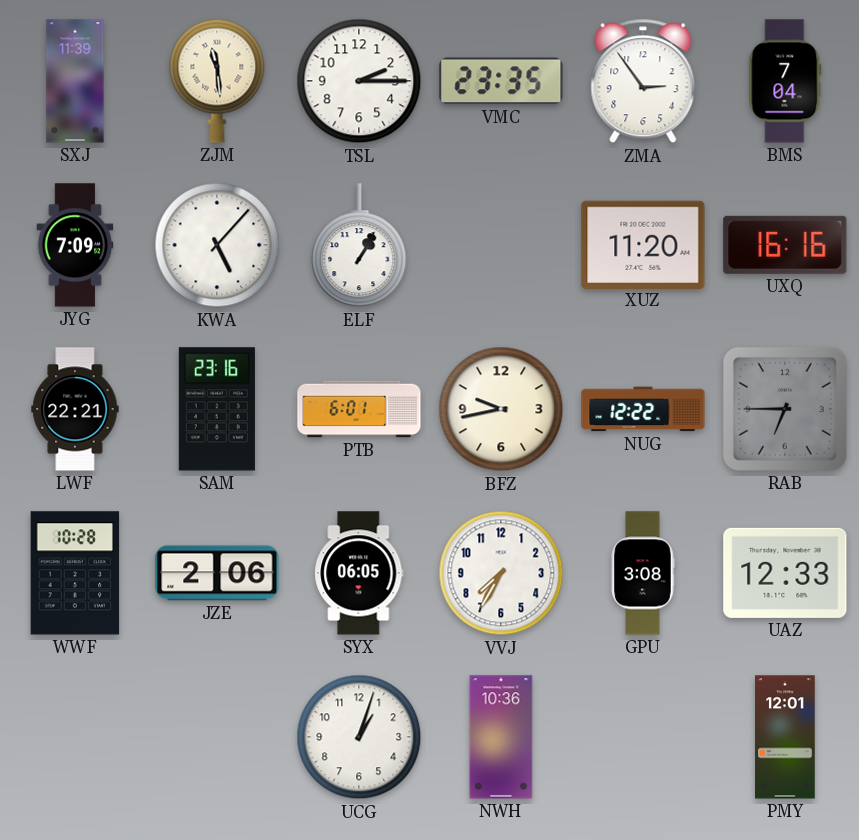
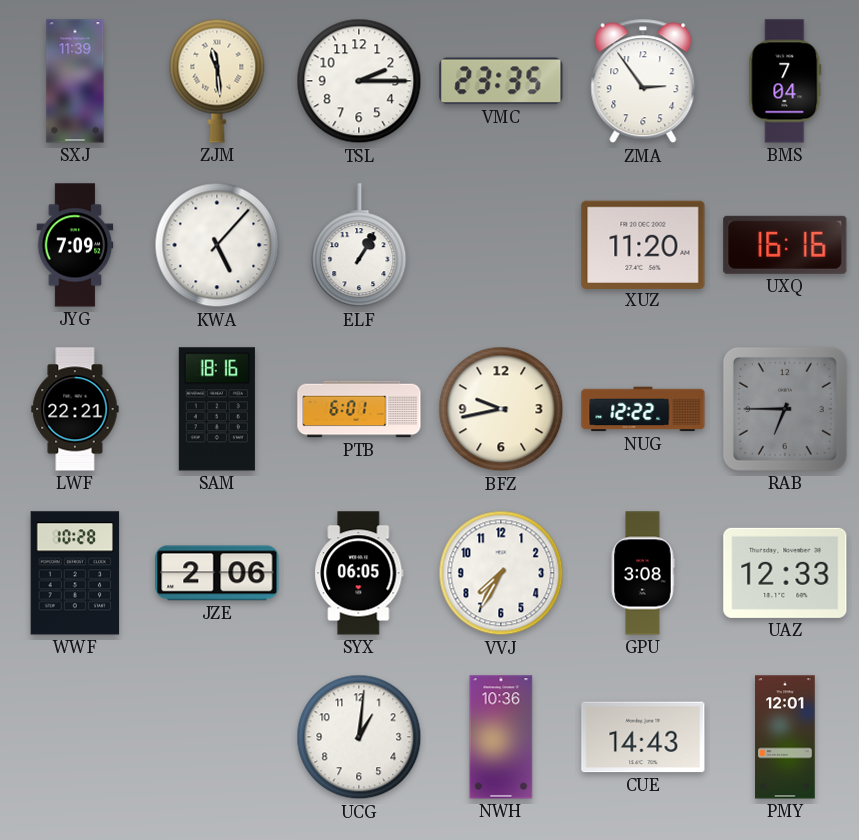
SAM: 23:16 -> 18:16 (217, 409)
UCG: 1:03 -> 1:01 (359, 737)
CUE: none -> 14:43 (643, 737)
